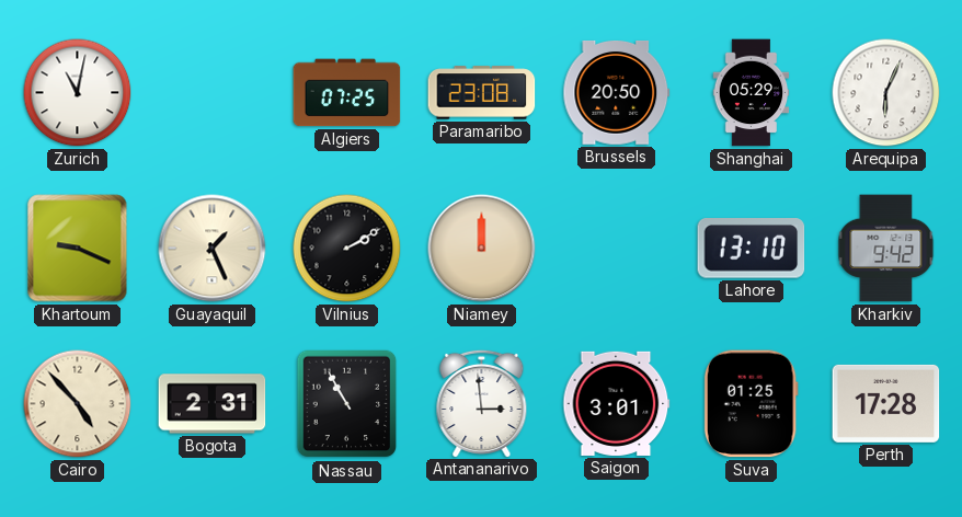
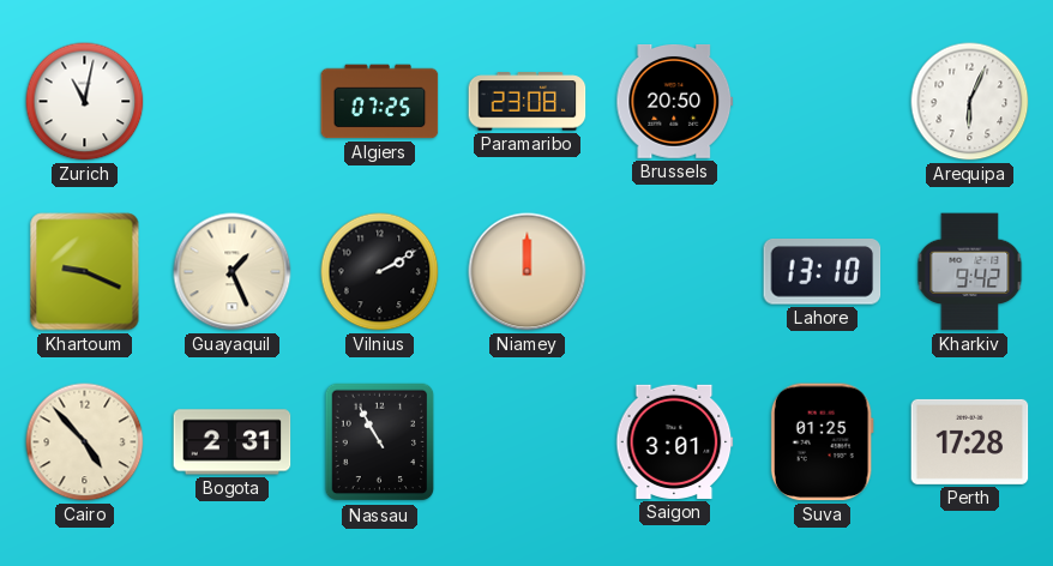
Shanghai: 05:29 -> none (752, 93)
Antananarivo: 2:59 -> none (482, 403)
